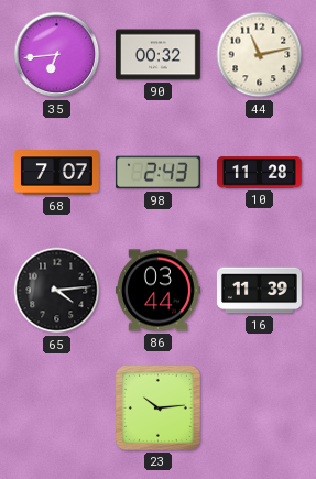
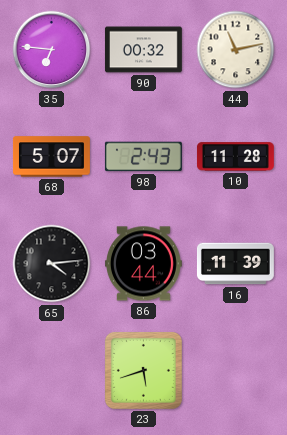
35: 6:44 -> 6:46 (52, 50)
68: 7:07 -> 5:07 (52, 157)
23: 10:14 -> 5:42 (143, 370)
